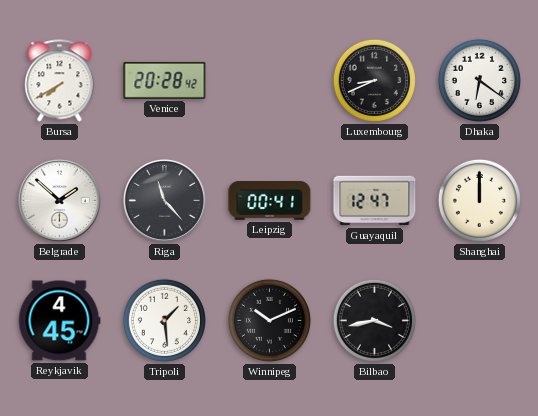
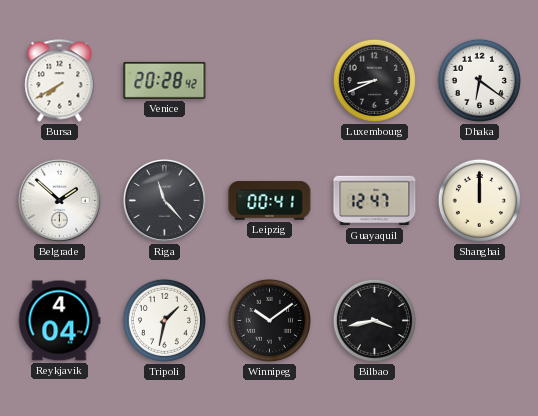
Reykjavik: 4:45 -> 4:04 (59, 321)
Tripoli: 1:29 -> 1:32 (164, 320)
Winnipeg: 10:11 -> 10:09 (269, 320)
